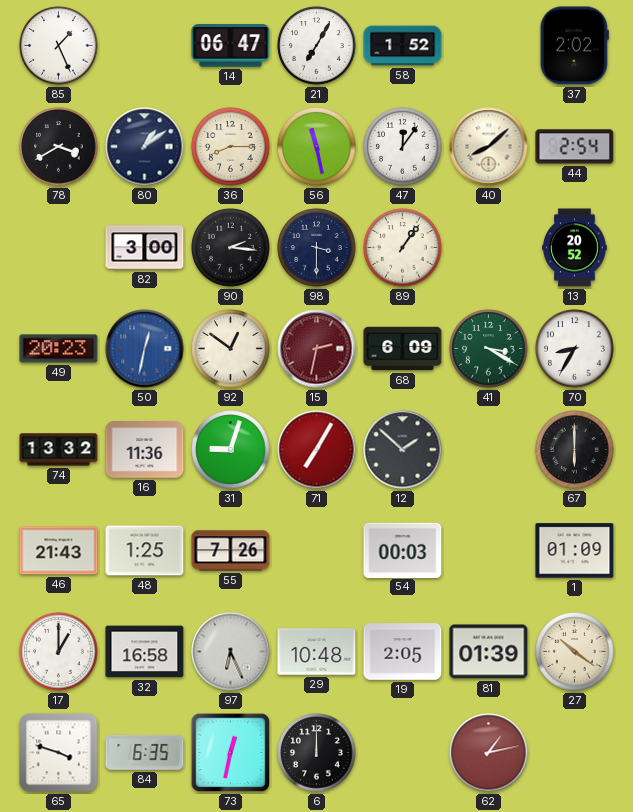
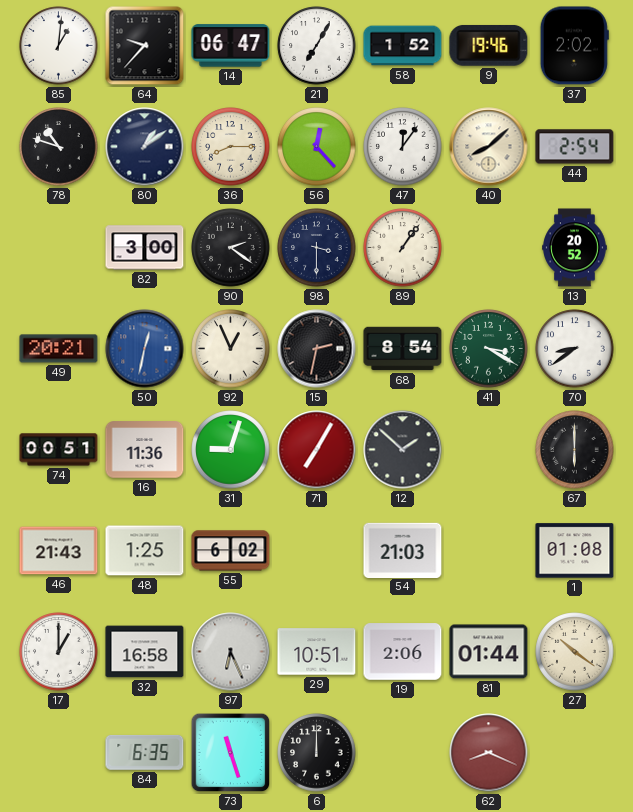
85: 1:26 -> 1:01 (59, 46)
64: none -> 9:37 (145, 46)
9: none -> 19:46 (489, 45)
78: 3:40 -> 10:48 (59, 147)
56: 11:28 -> 12:23 (317, 147)
90: 2:16 -> 2:21 (231, 248)
49: 20:23 -> 20:21 (59, 349)
92: 12:51 -> 12:56 (231, 349)
15 dial: burgundy -> black (317, 349)
68: 6:09 -> 8:54 (403, 349)
70: 8:35 -> 8:39 (575, 349)
74: 13:32 -> 00:51 (59, 450)
55: 7:26 -> 6:02 (231, 551)
54: 00:03 -> 21:03 (403, 550)
1: 01:09 -> 01:08 (575, 551)
29: 10:48 -> 10:51 (317, 652)
19: 2:05 -> 2:06 (403, 652)
81: 01:39 -> 01:44 (489, 652)
65: 3:48 -> none (59, 753)
73: 12:32 -> 11:27 (231, 753)
62: 1:13 -> 8:19 (489, 753)
